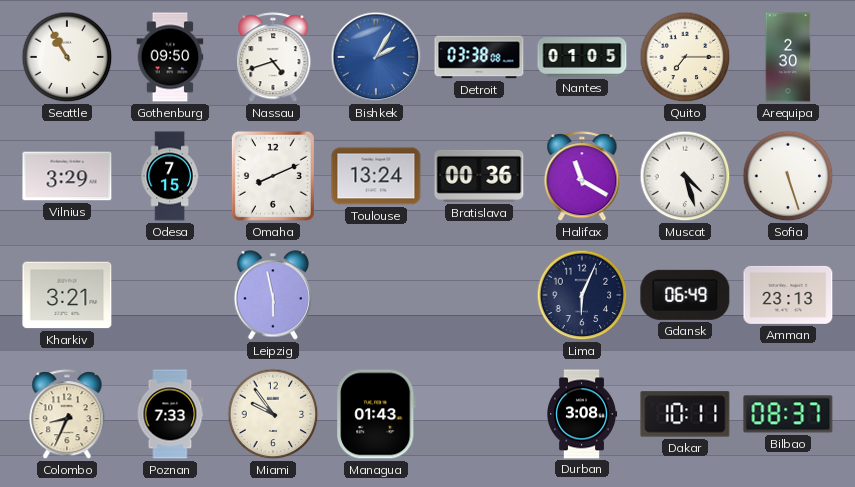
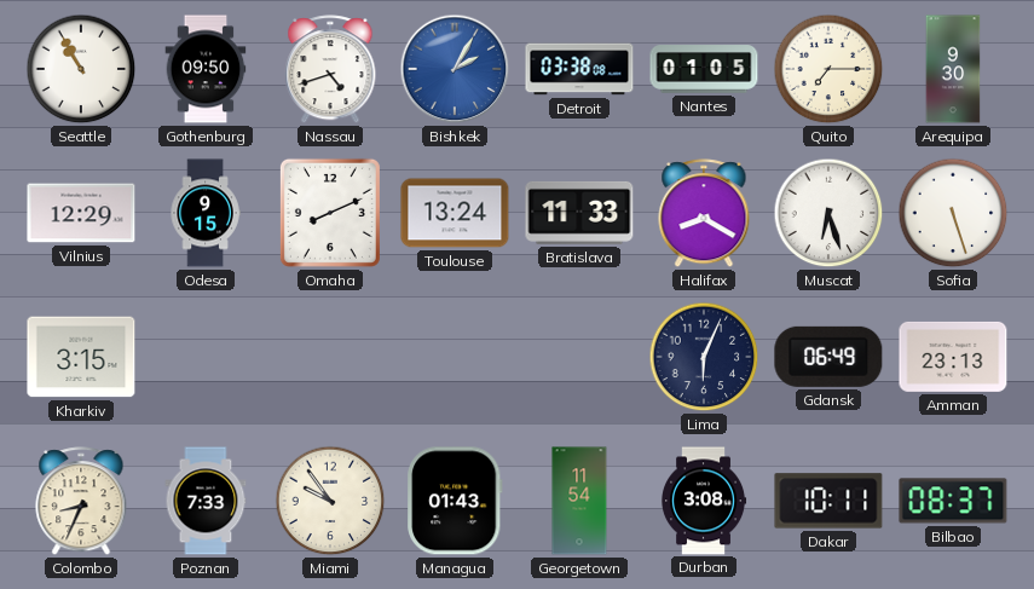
Arequipa: 2:30 -> 9:30 (953, 69)
Vilnius: 3:29 -> 12:29 (81, 213)
Odesa: 7:15 -> 9:15 (206, 213)
Bratislava: 00:36 -> 11:33 (579, 213)
Halifax: 11:20 -> 8:20 (704, 214)
Muscat: 4:27 -> 6:27 (828, 213)
Kharkiv: 3:21 -> 3:15 (81, 357)
Leipzig: 5:58 -> none (273, 295)
Georgetown: none -> 11:54 (579, 501)
